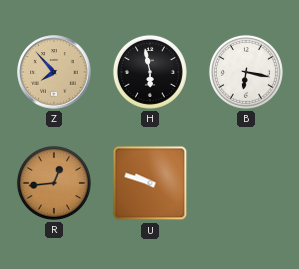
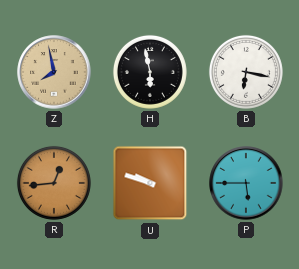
Z: 7:53 -> 7:58 (54, 72)
P: none -> 5:45 (246, 183)
